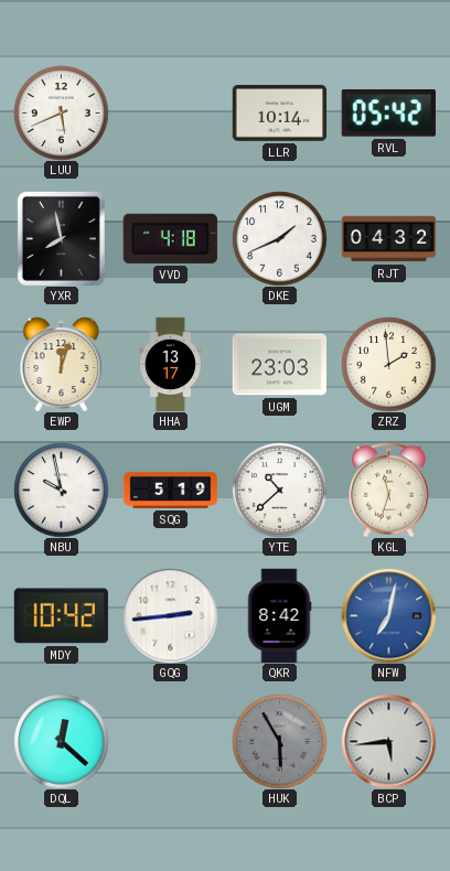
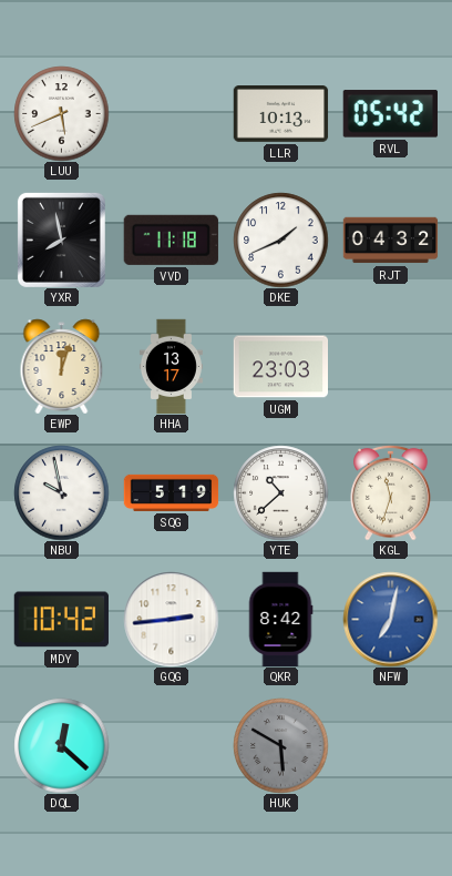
LLR: 10:14 -> 10:13 (280, 114)
VVD: 4:18 -> 11:18 (171, 240)
ZRZ: 1:59 -> none (388, 364)
HUK: 5:55 -> 5:50 (280, 745)
BCP: 5:44 -> none (388, 741)
